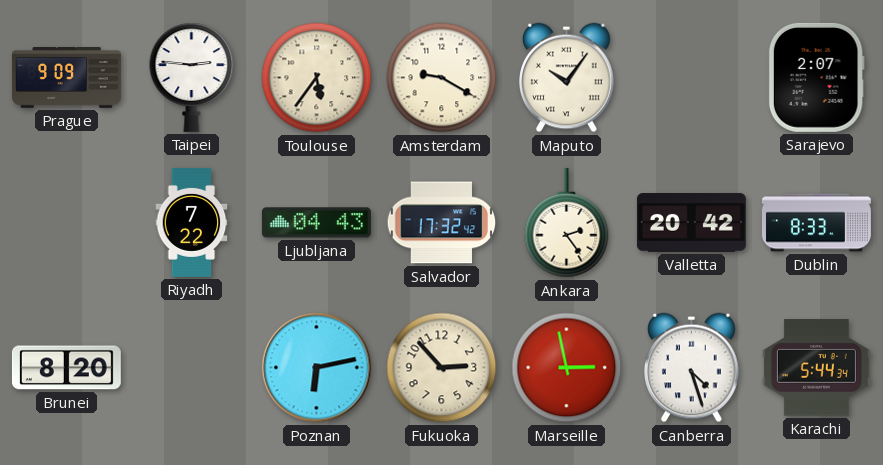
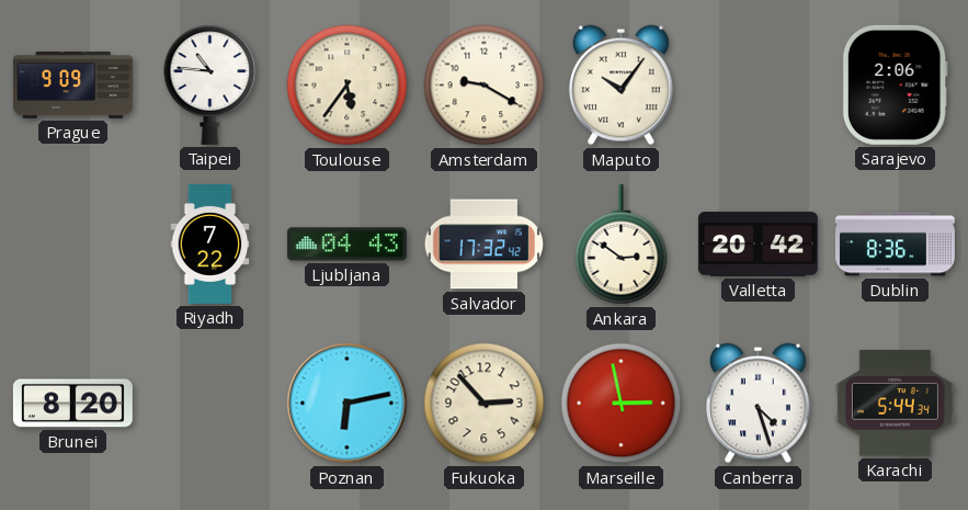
Taipei: 2:46 -> 10:46 (210, 84)
Sarajevo: 2:07 -> 2:06 (895, 84)
Ankara: 2:24 -> 2:51 (622, 245)
Dublin: 8:33 -> 8:36 (895, 245)
